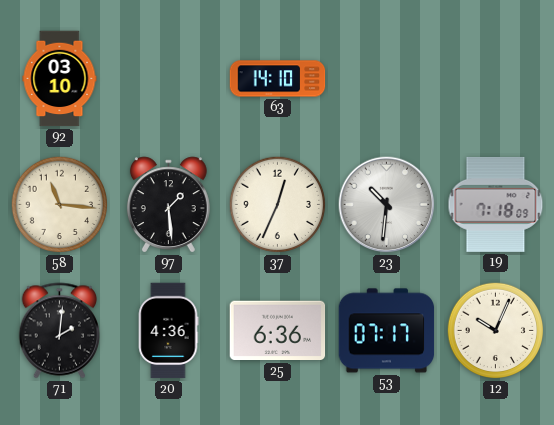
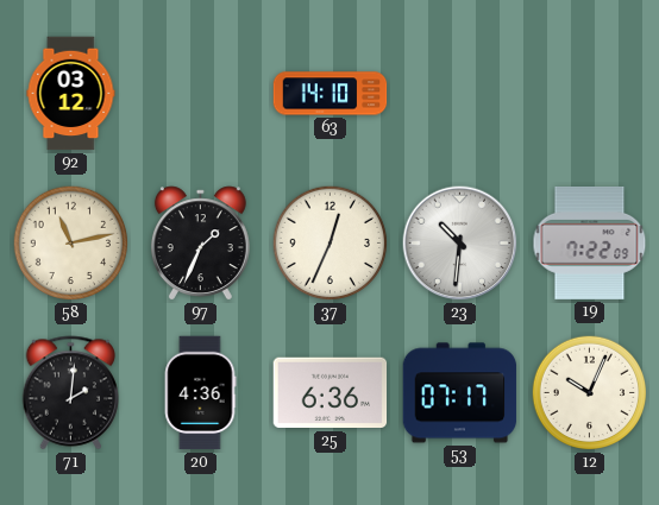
92: 03:10 -> 03:12 (71, 94)
58: 11:16 -> 11:13 (71, 244)
97: 1:29 -> 1:34 (200, 244)
19: 7:18 -> 7:22 (590, 242)
